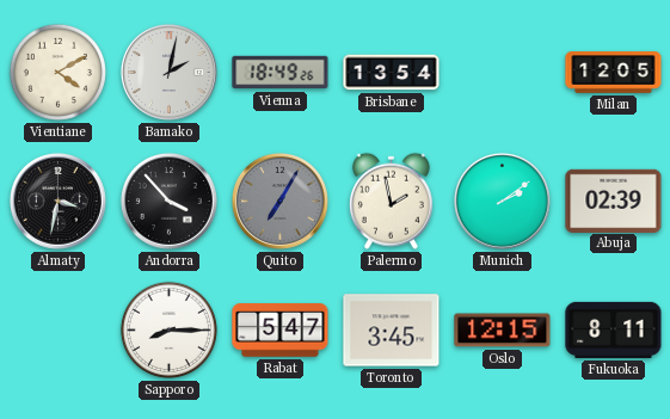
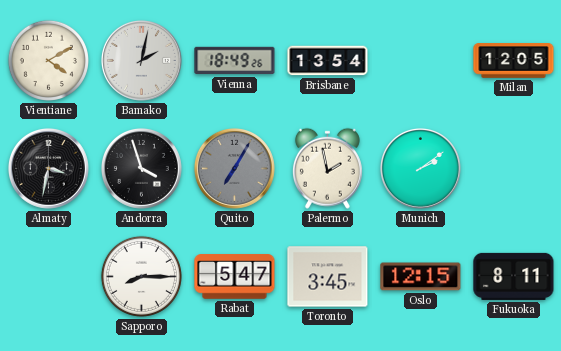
Andorra: 3:53 -> 3:57 (141, 168)
Abuja: 02:39 -> none (614, 201)
